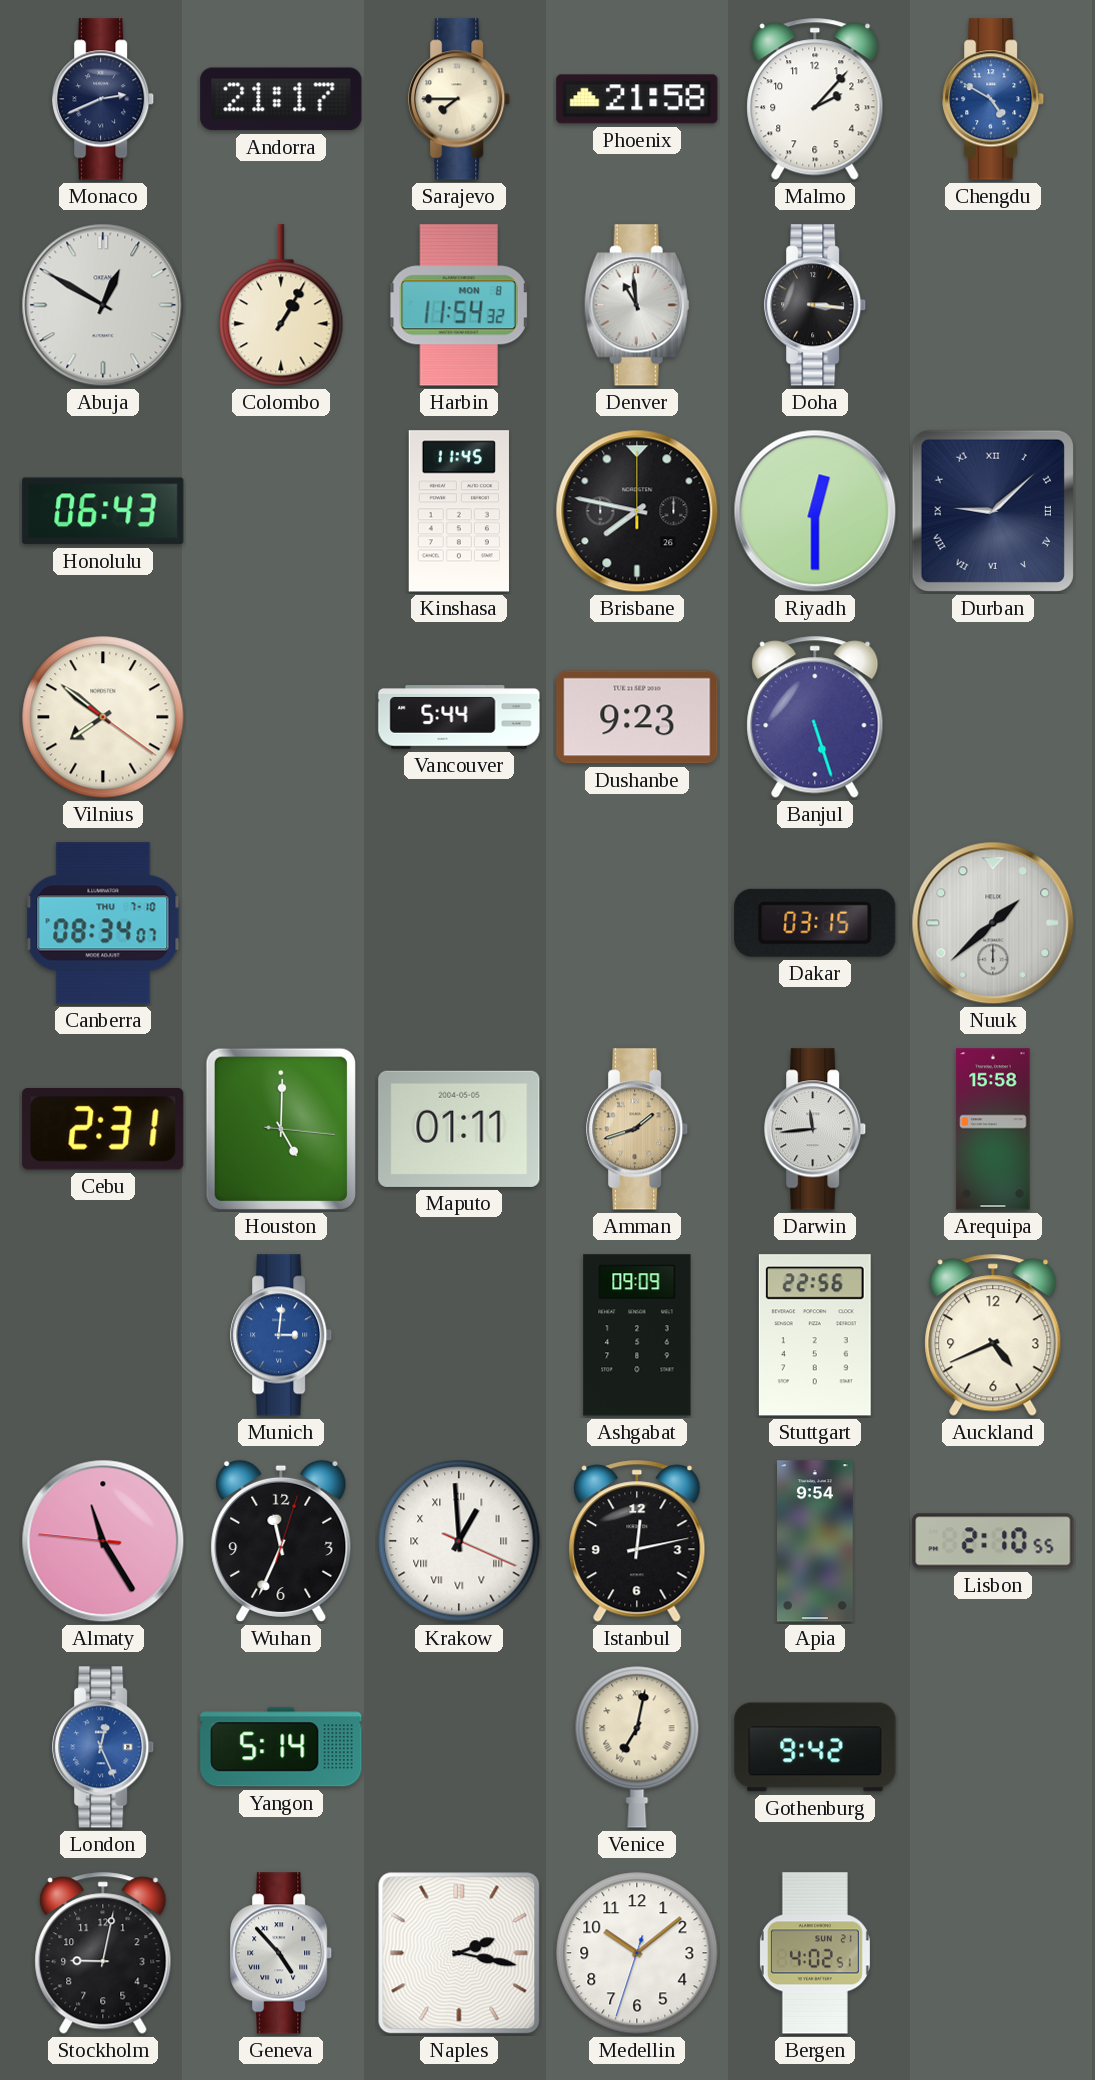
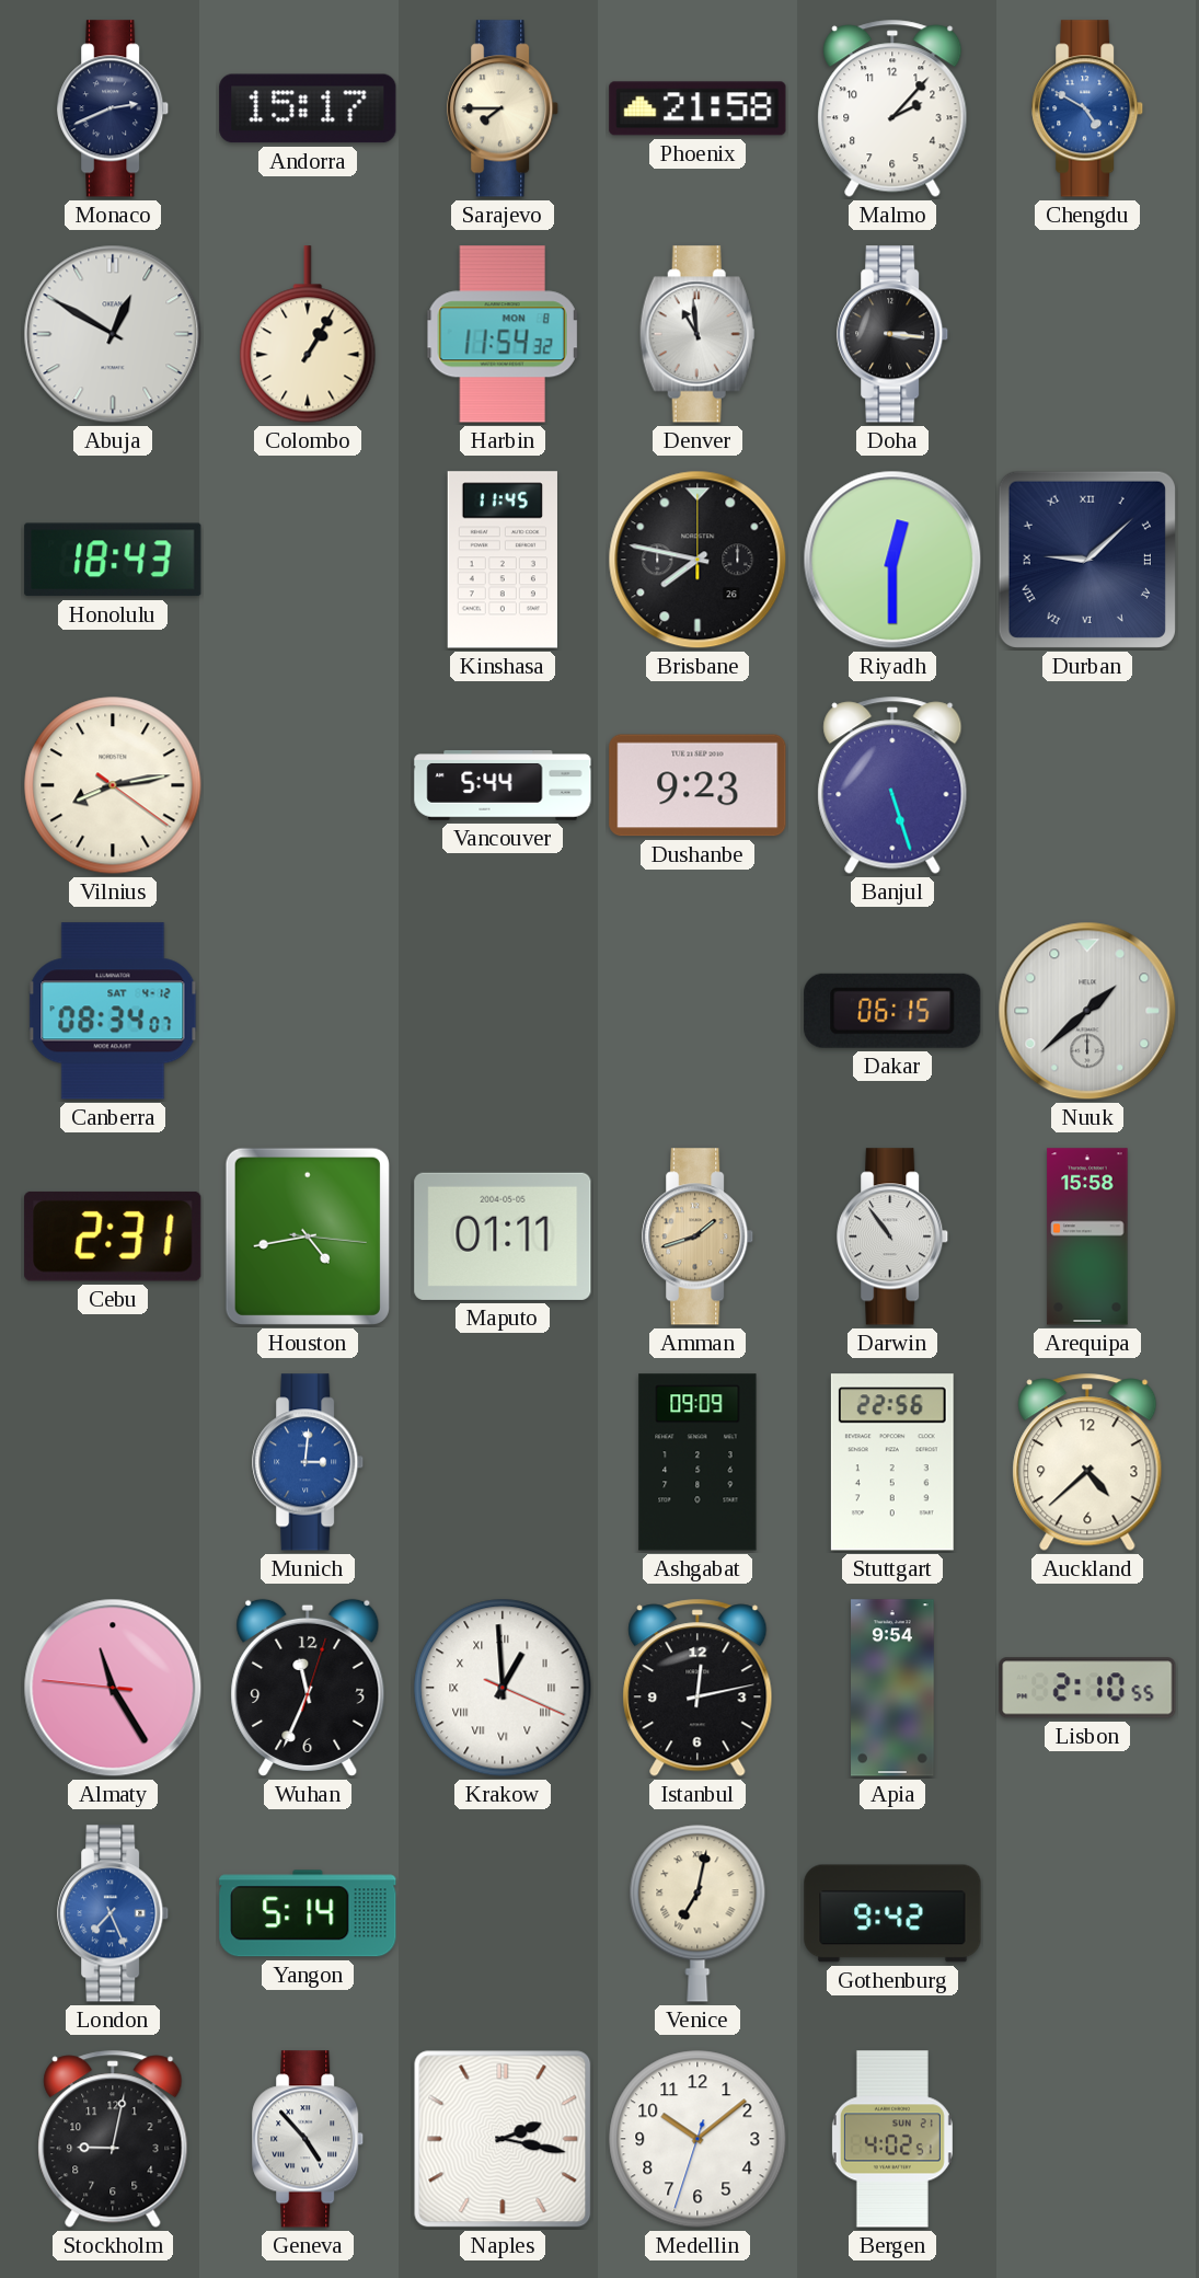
Andorra: 21:17 -> 15:17 (308, 108)
Honolulu: 06:43 -> 18:43 (113, 560)
Vilnius: 7:51 -> 8:13 (113, 785)
Canberra date: THU 7-10 -> SAT 4-12 (113, 1011)
Dakar: 03:15 -> 06:15 (892, 1011)
Houston: 5:00 -> 4:43 (308, 1236)
Darwin: 11:44 -> 10:54 (894, 1236)
Auckland: 4:41 -> 4:38 (1087, 1462)
London: 12:26 -> 7:26 (114, 1913)
